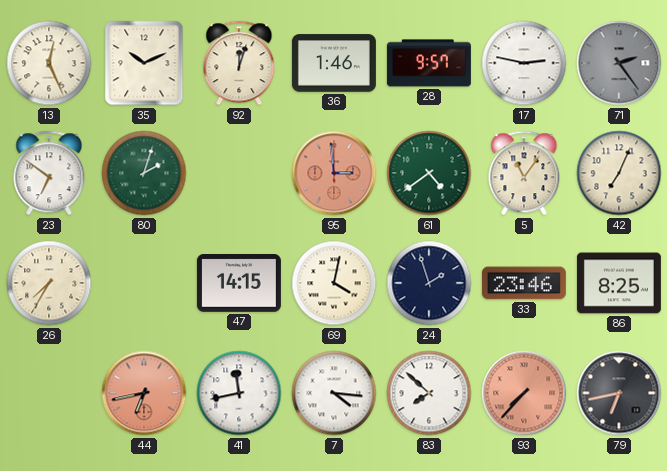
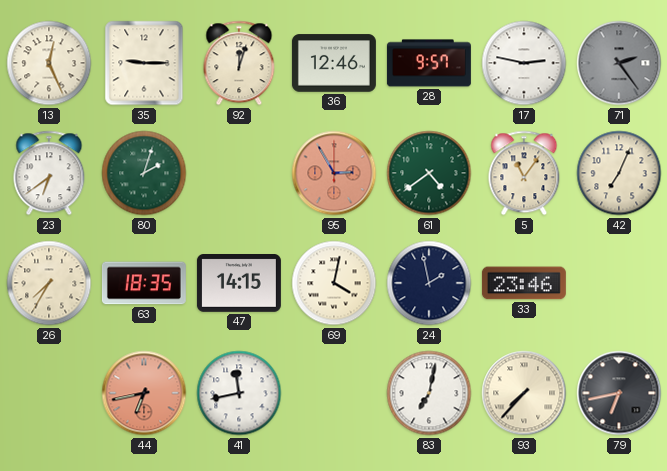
35: 10:11 -> 9:15 (144, 63)
36: 1:46 -> 12:46 (334, 63)
23: 6:51 -> 6:39 (49, 173)
95: 2:59 -> 2:55 (334, 173)
63: none -> 18:35 (144, 283)
24: 1:57 -> 1:58 (429, 283)
86: 8:25 -> none (619, 283)
7: 4:16 -> none (334, 393)
83: 7:52 -> 7:02 (429, 393)
93 dial: salmon -> cream (524, 393)
